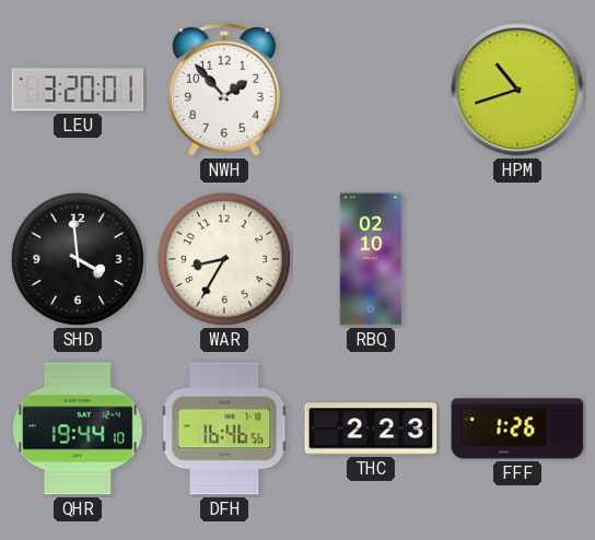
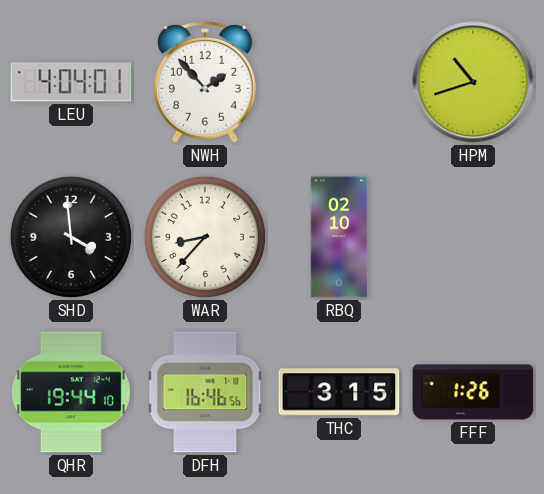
LEU: 3:20 -> 4:04 (71, 82)
WAR: 8:35 -> 8:37 (205, 237)
THC: 2:23 -> 3:15 (339, 392)
